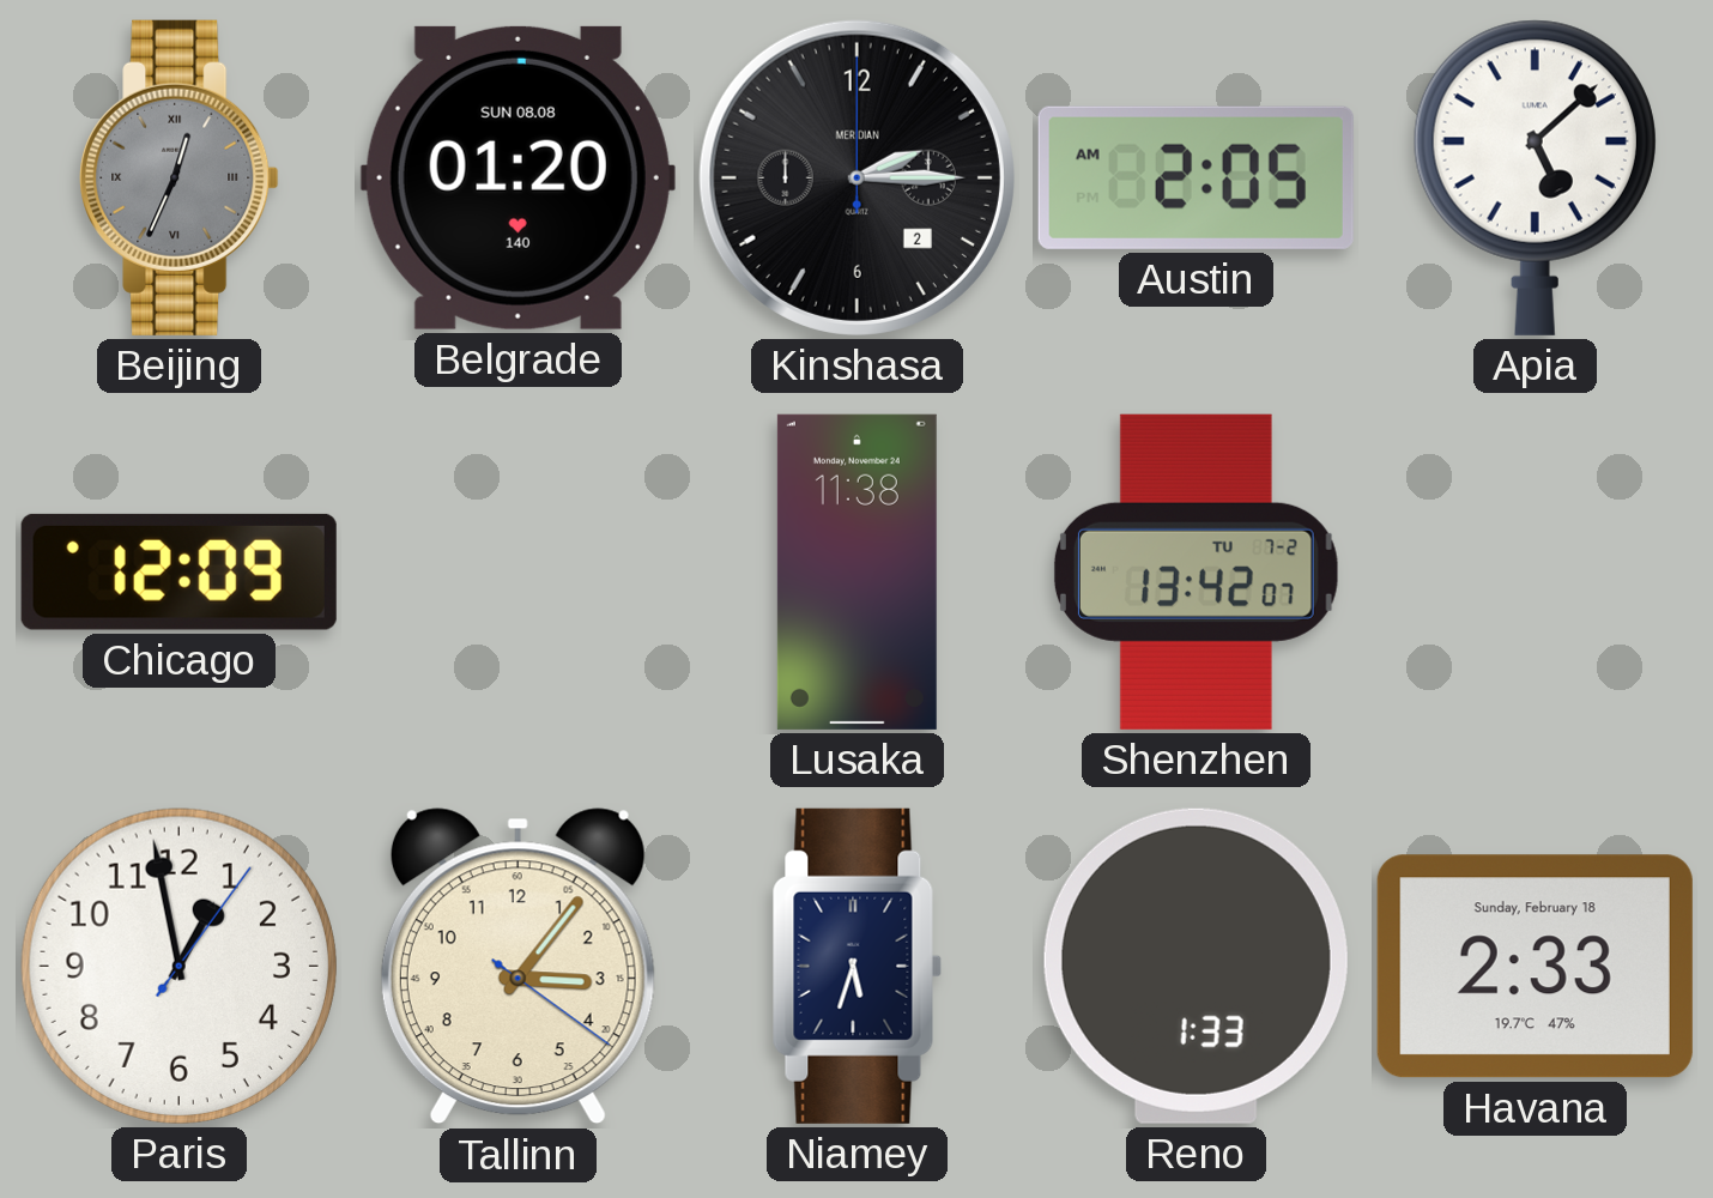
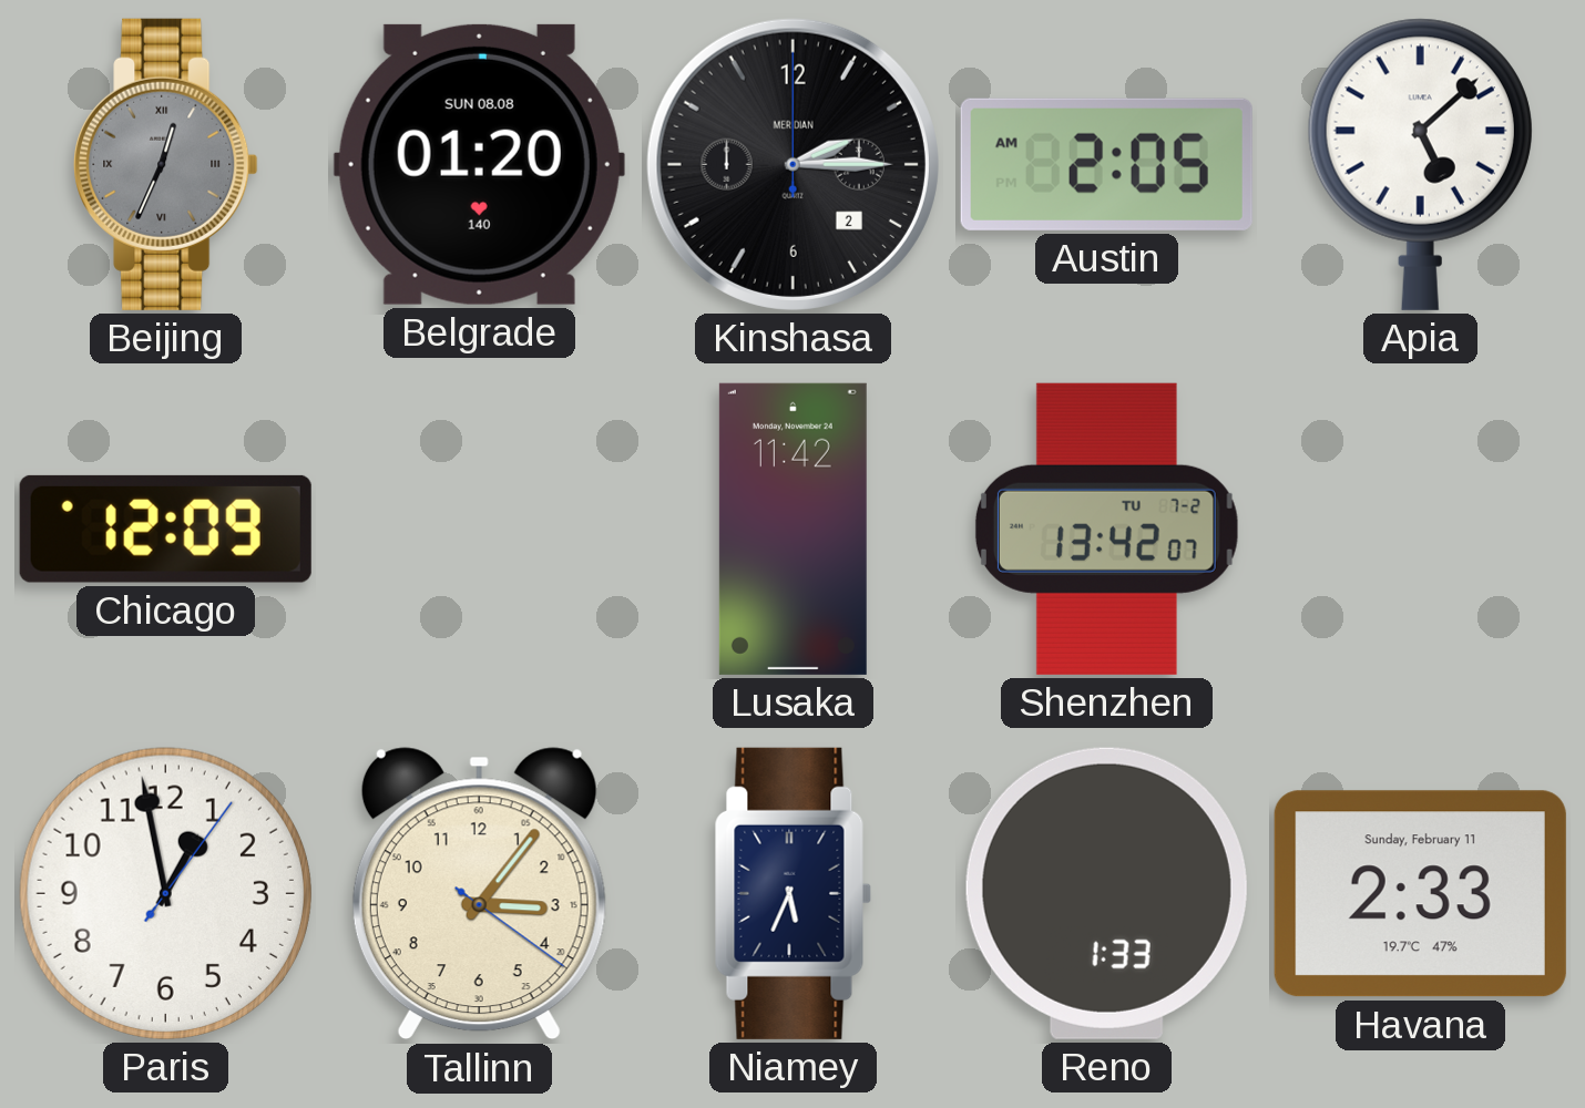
Lusaka: 11:38 -> 11:42 (792, 529)
Niamey: 5:33 -> 5:34 (792, 893)
Havana date: Sunday, February 18 -> Sunday, February 11 (1420, 894)
